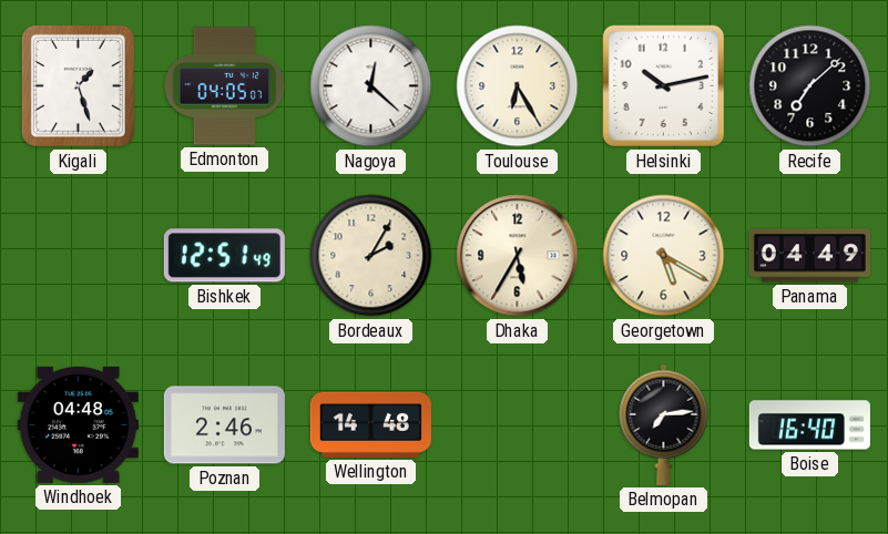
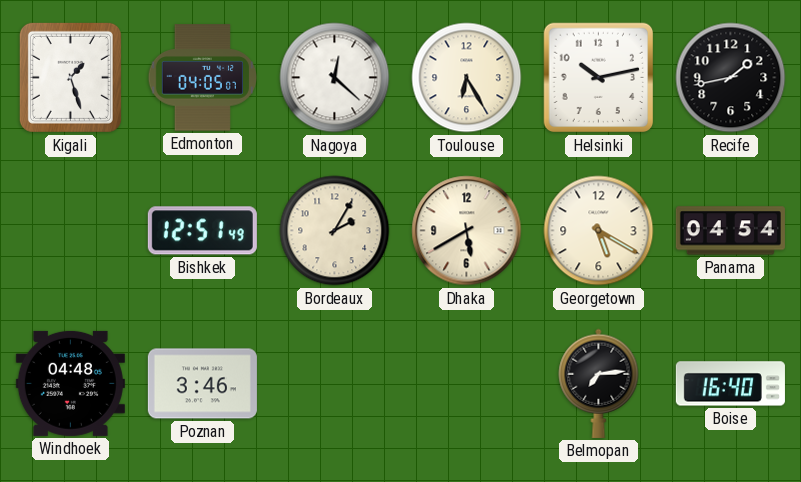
Recife: 7:08 -> 1:43 (731, 78)
Dhaka: 5:35 -> 5:40 (467, 231)
Panama: 04:49 -> 04:54 (730, 231)
Poznan: 2:46 -> 3:46 (202, 384)
Wellington: 14:48 -> none (370, 424)
